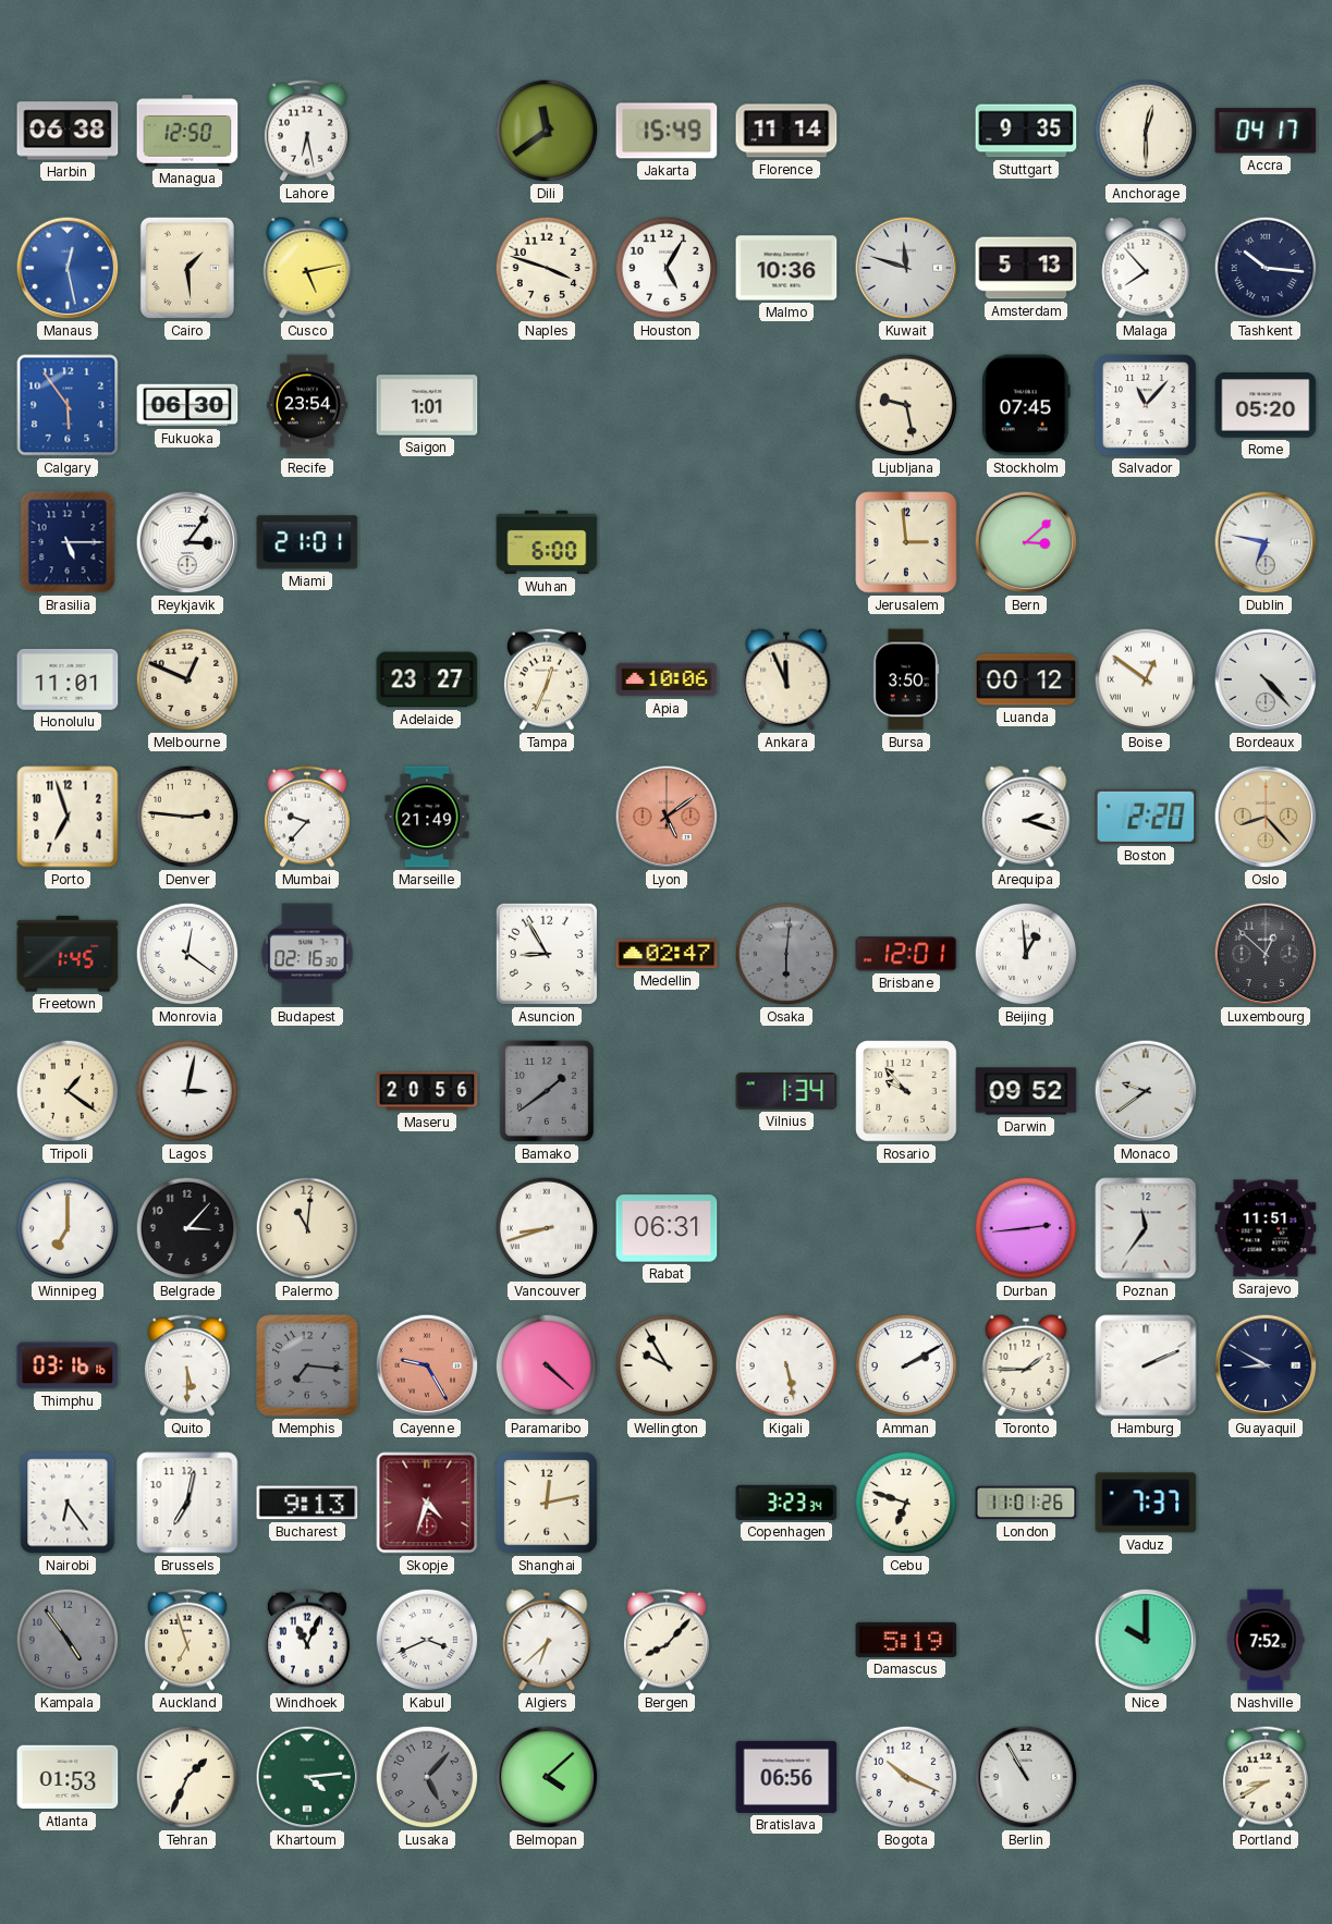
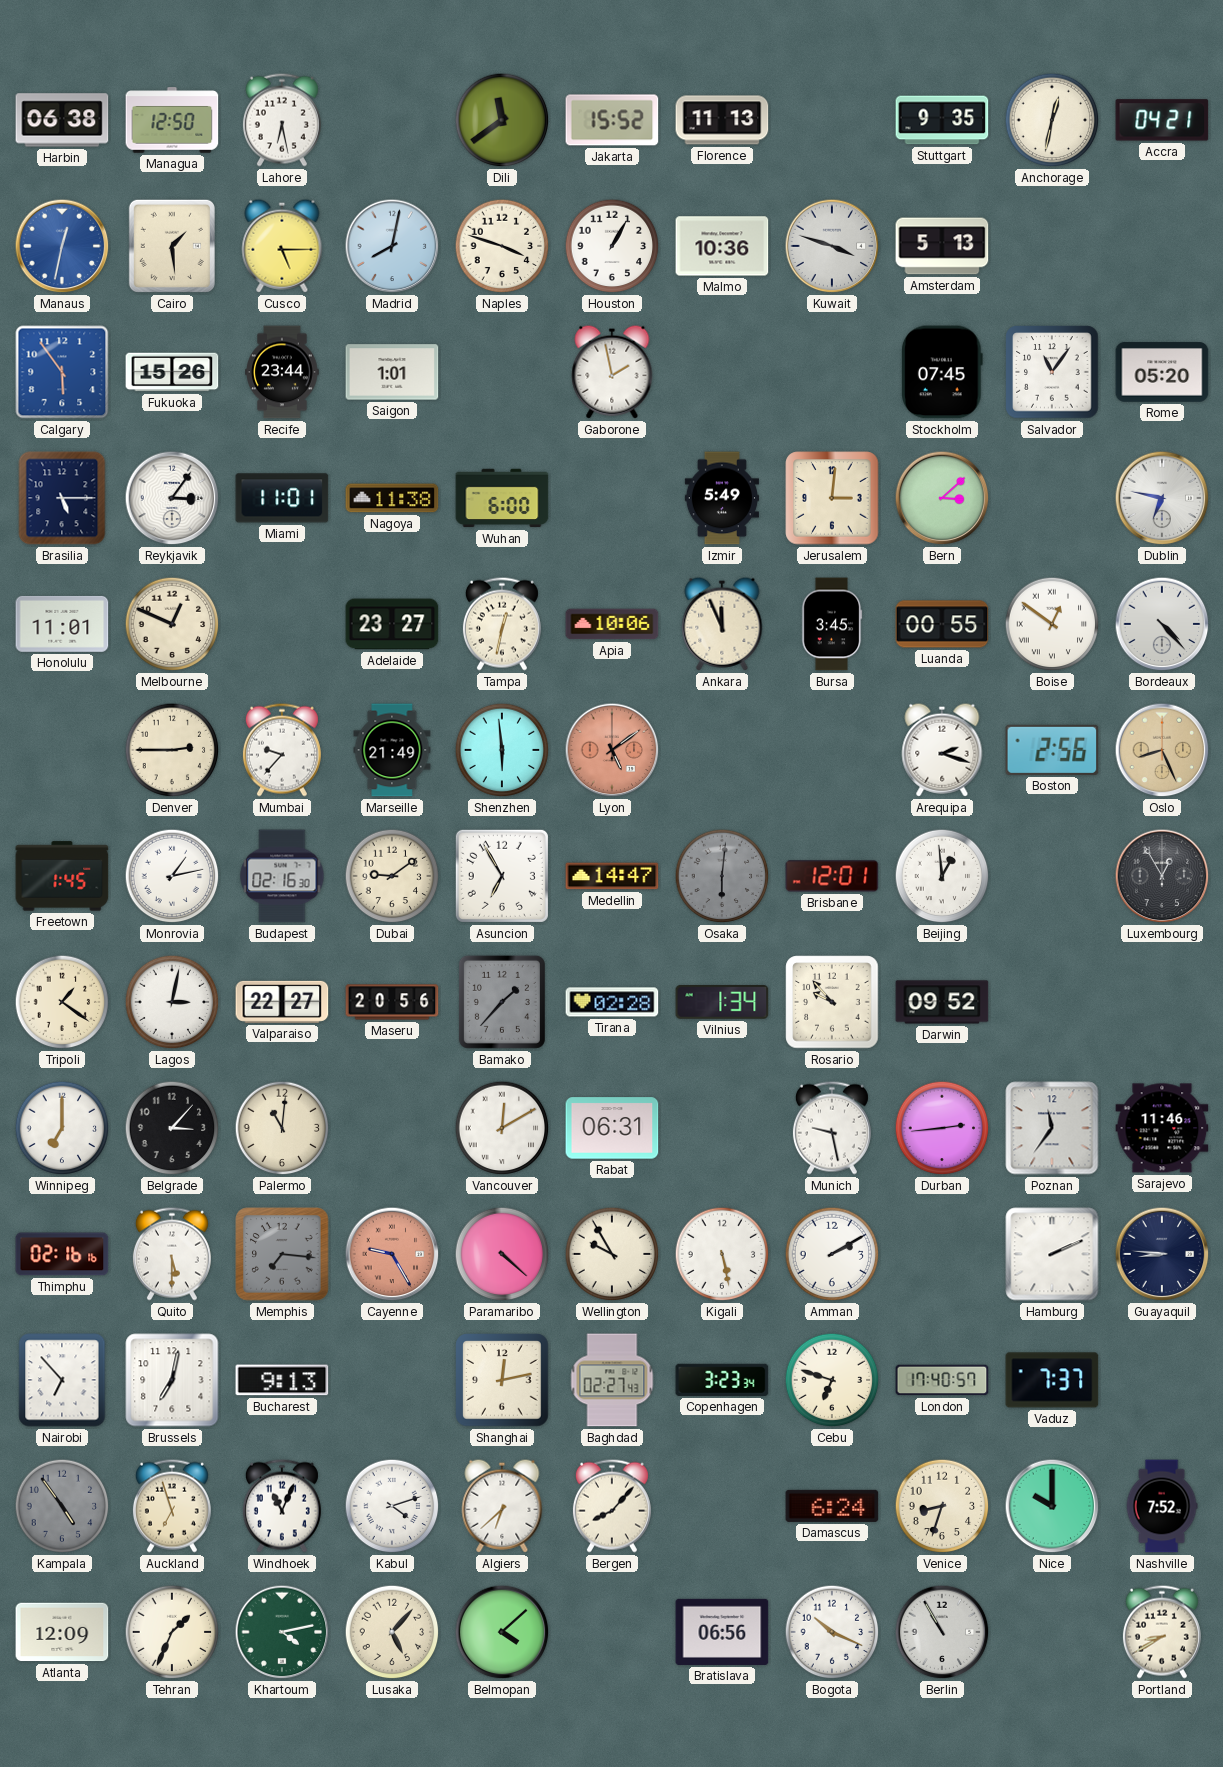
Jakarta: 15:49 -> 15:52 (612, 120)
Florence: 11:14 -> 11:13 (722, 120)
Anchorage: 12:30 -> 12:32 (1052, 120)
Accra: 04:17 -> 04:21 (1162, 120)
Manaus: 12:28 -> 12:32 (62, 246)
Cusco: 5:13 -> 5:15 (282, 246)
Madrid: none -> 8:02 (392, 246)
Houston: 5:05 -> 1:05 (612, 246)
Kuwait: 11:48 -> 3:48 (832, 246)
Malaga: 7:53 -> none (1146, 268)
Tashkent: 10:16 -> none (1266, 268)
Fukuoka: 06:30 -> 15:26 (172, 372)
Recife: 23:54 -> 23:44 (282, 372)
Gaborone: none -> 1:58 (612, 372)
Ljubljana: 9:28 -> none (906, 405)
Salvador: 11:07 -> 11:06 (1052, 372)
Miami: 21:01 -> 11:01 (282, 498)
Nagoya: none -> 11:38 (392, 498)
Izmir: none -> 5:49 (722, 498)
Jerusalem: 2:59 -> 3:01 (832, 498)
Tampa: 12:34 -> 12:32 (502, 624)
Bursa: 3:50 -> 3:45 (832, 624)
Luanda: 00:12 -> 00:55 (942, 624)
Porto: 6:57 -> none (68, 817)
Denver: 2:46 -> 2:45 (172, 750)
Shenzhen: none -> 5:59 (502, 750)
Boston: 2:20 -> 2:56 (1052, 750)
Oslo: 8:23 -> 8:26 (1162, 750)
Monrovia: 12:21 -> 1:13 (172, 876)
Dubai: none -> 9:09 (392, 876)
Asuncion: 8:55 -> 6:55 (502, 876)
Medellin: 02:47 -> 14:47 (612, 876)
Luxembourg: 12:52 -> 12:55 (1162, 876)
Valparaiso: none -> 22:27 (282, 1002)
Bamako: 1:39 -> 1:37 (502, 1002)
Tirana: none -> 02:28 (612, 1002)
Monaco: 9:39 -> none (1146, 1091)
Vancouver: 8:42 -> 12:10 (502, 1128)
Munich: none -> 9:28 (832, 1128)
Sarajevo: 11:51 -> 11:46 (1162, 1128)
Thimphu: 03:16 -> 02:16 (62, 1254)
Toronto: 1:45 -> none (1026, 1365)
Guayaquil: 8:50 -> 8:46 (1162, 1254)
Nairobi: 6:24 -> 6:53 (62, 1380)
Skopje: 4:33 -> none (427, 1503)
Baghdad: none -> 02:27 (612, 1380)
London: 11:01 -> 17:40 (942, 1380)
Kabul: 3:41 -> 4:12 (392, 1506)
Damascus: 5:19 -> 6:24 (832, 1506)
Venice: none -> 8:33 (942, 1506)
Atlanta: 01:53 -> 12:09 (62, 1632)
Khartoum: 4:14 -> 4:13 (282, 1632)
Lusaka dial: grey -> cream (392, 1632)
